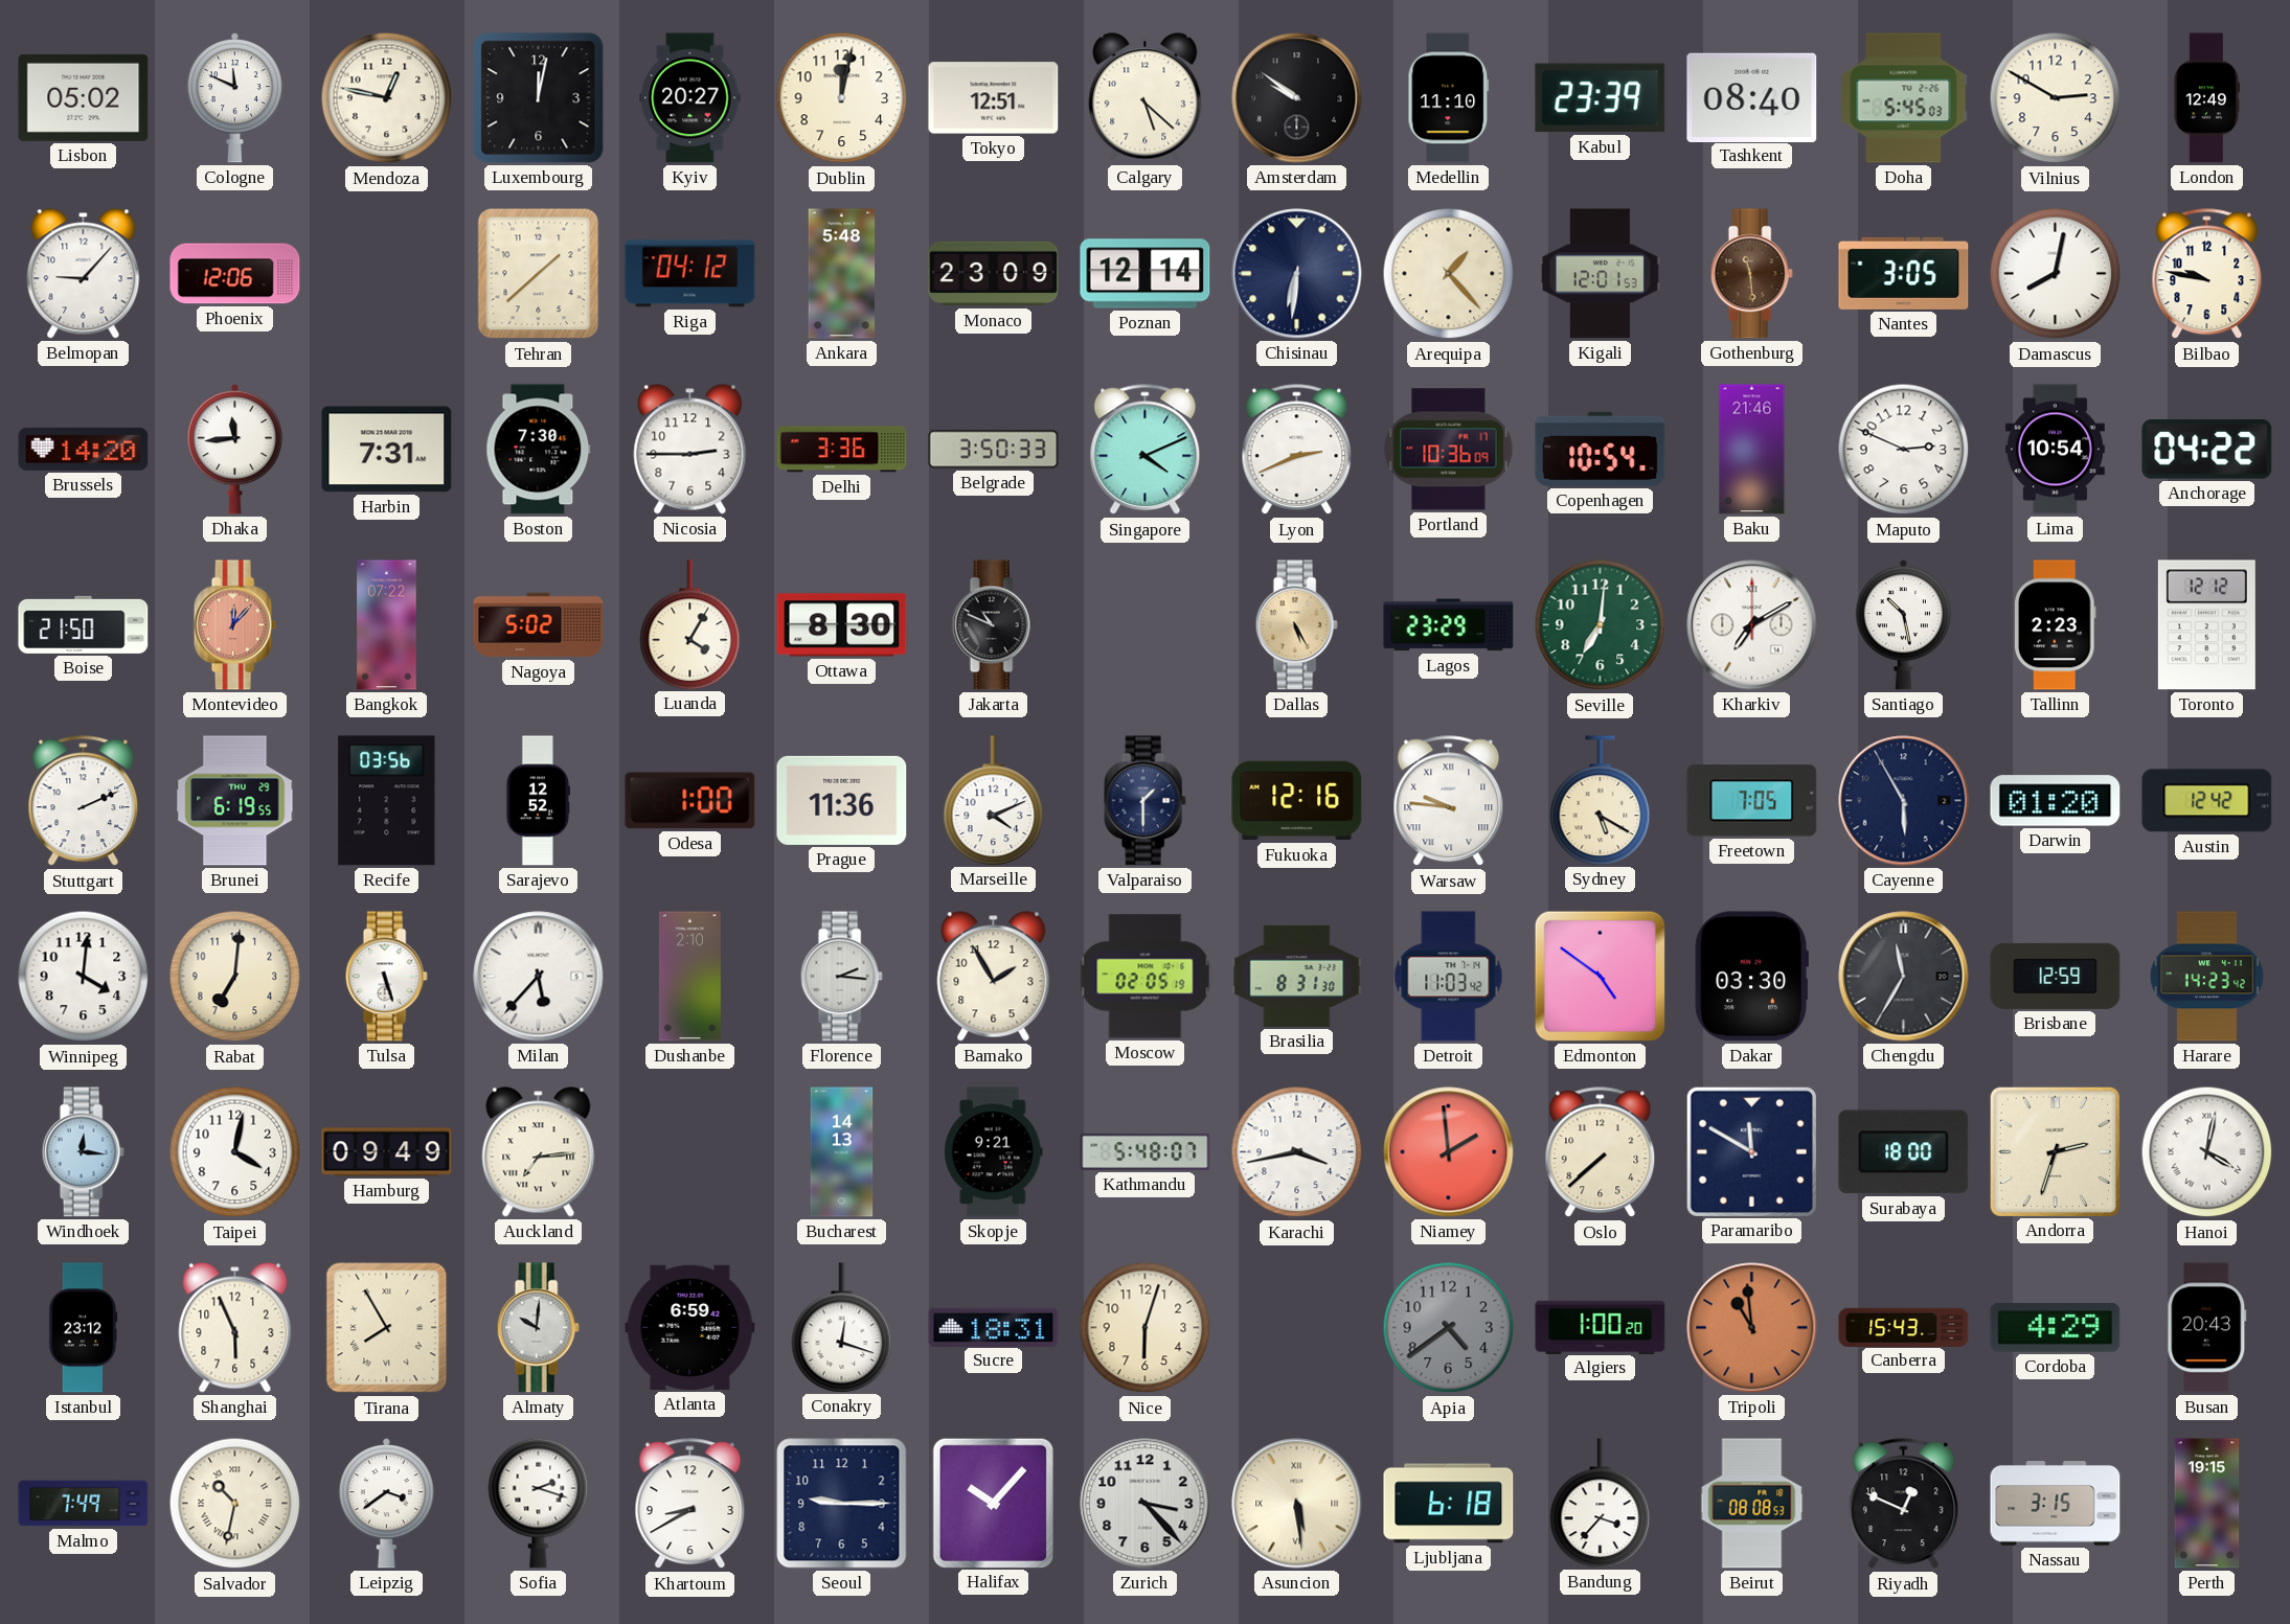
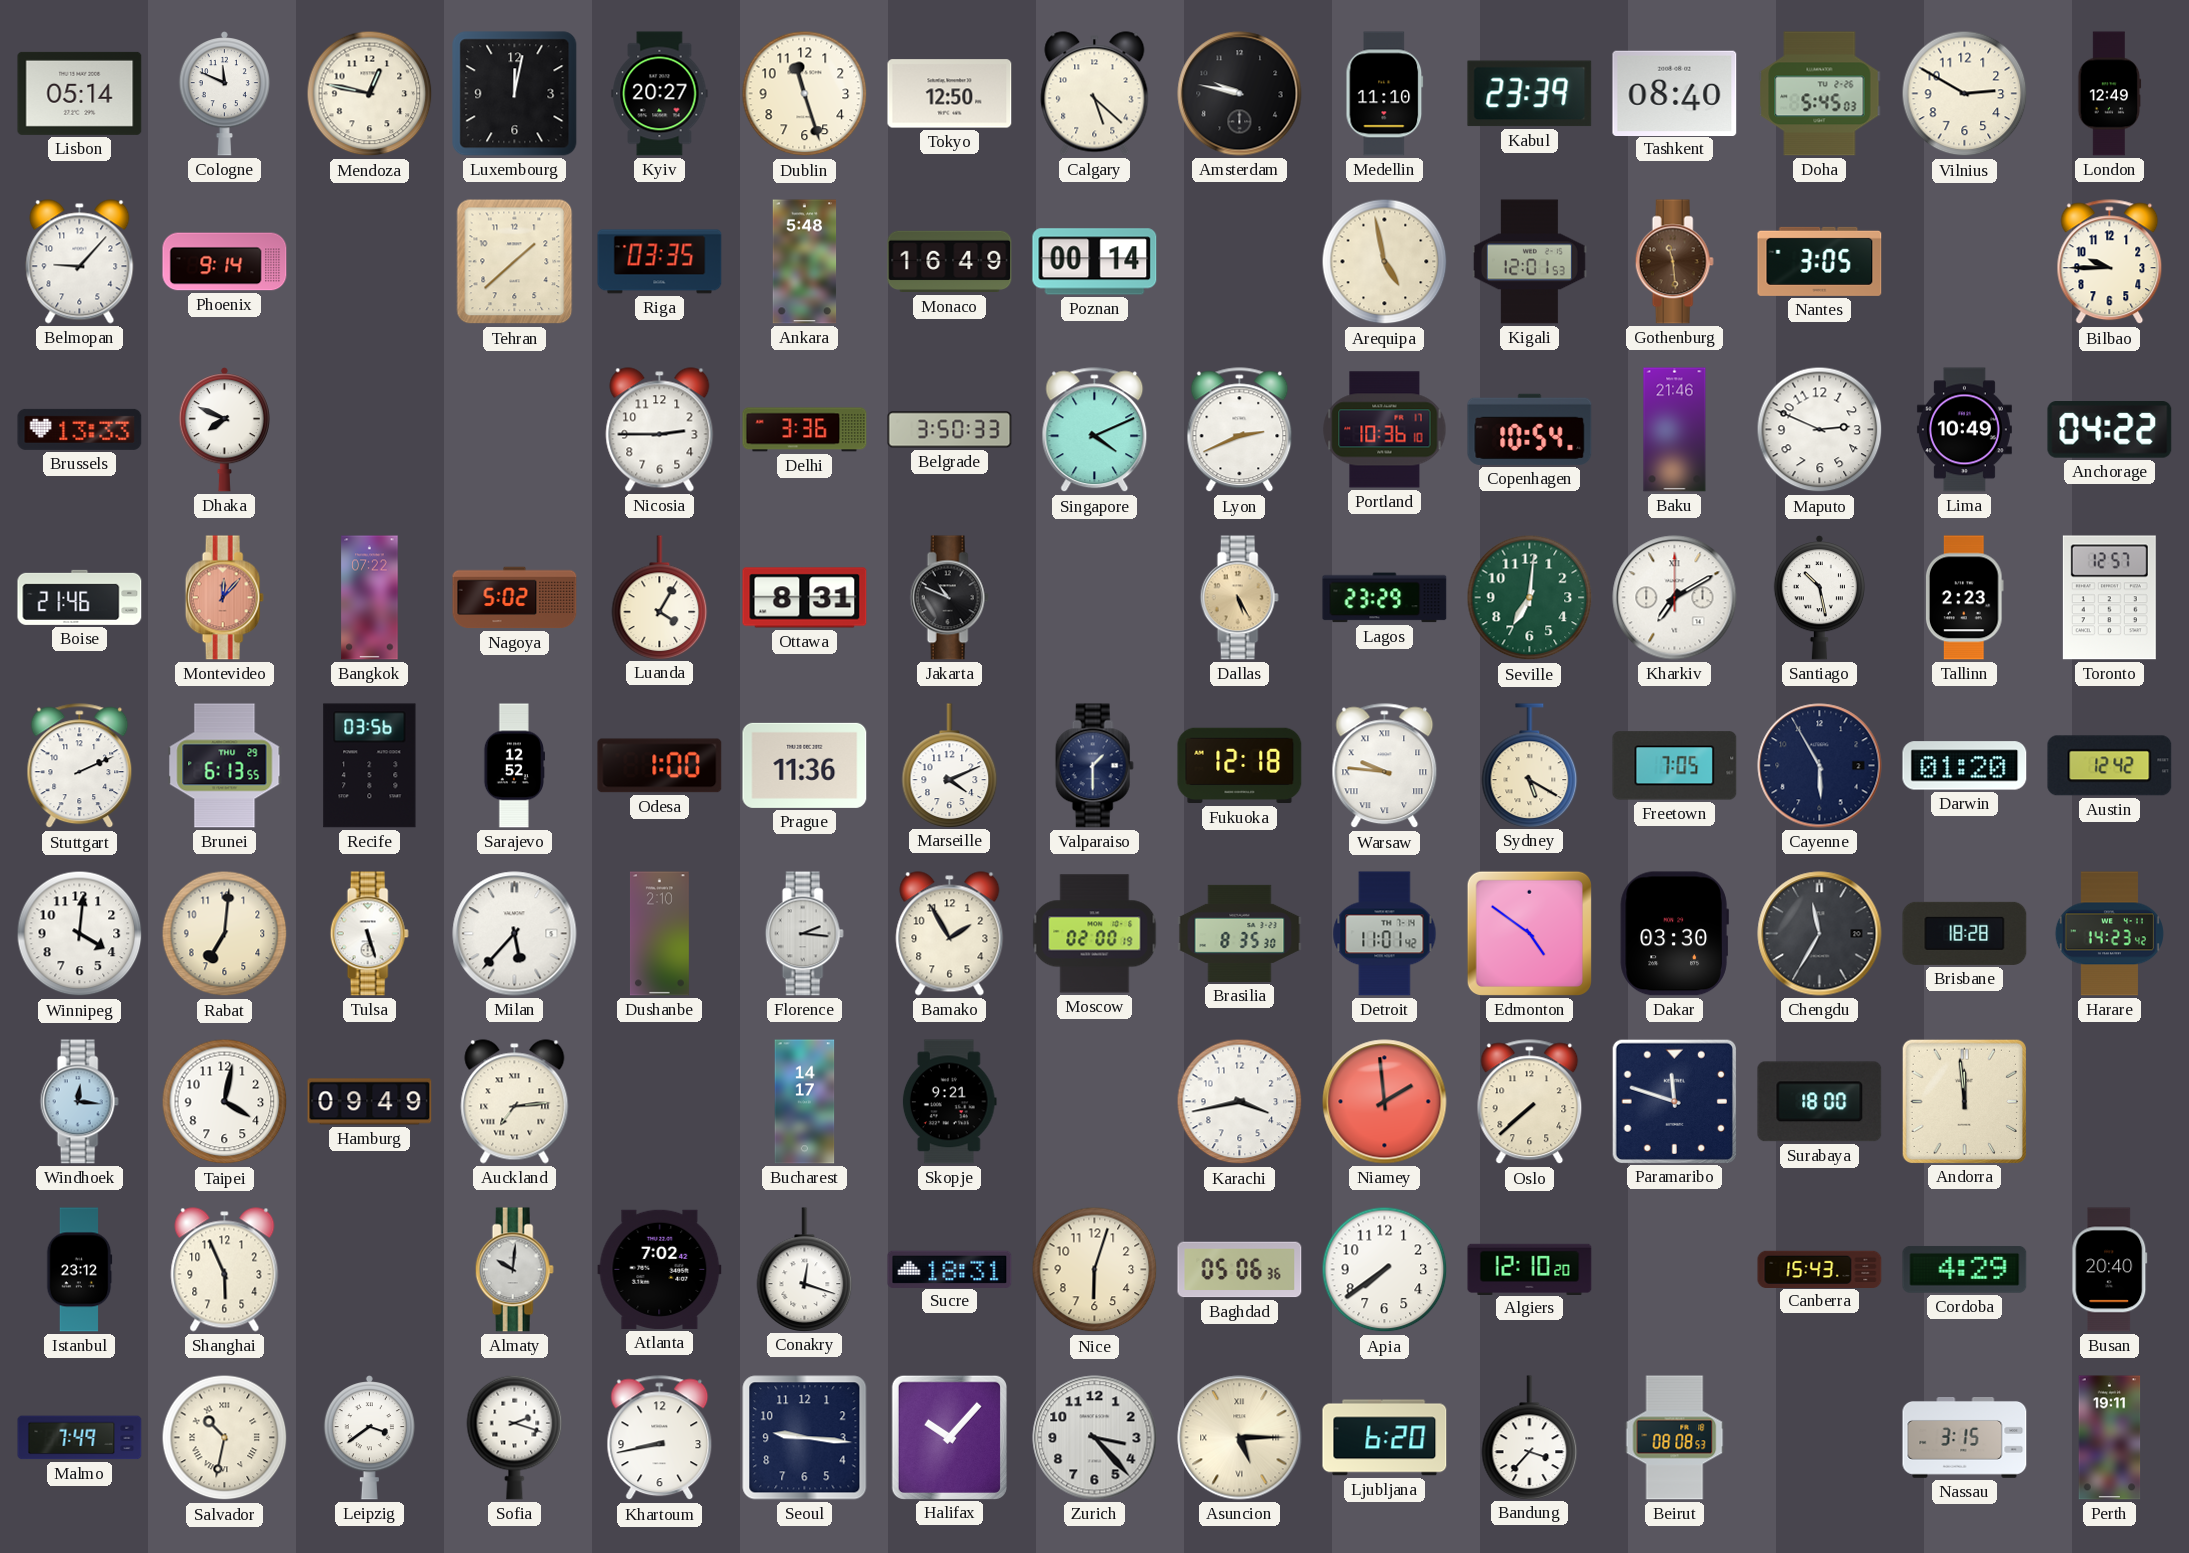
Lisbon: 05:02 -> 05:14 (80, 93)
Dublin: 12:02 -> 11:27 (805, 94)
Tokyo: 12:51 -> 12:50 (950, 94)
Amsterdam: 9:51 -> 9:47 (1240, 94)
Phoenix: 12:06 -> 9:14 (225, 262)
Riga: 04:12 -> 03:35 (660, 262)
Monaco: 23:09 -> 16:49 (950, 262)
Poznan: 12:14 -> 00:14 (1095, 262)
Chisinau: 6:31 -> none (1297, 274)
Arequipa: 1:23 -> 4:58 (1385, 262)
Damascus: 8:02 -> none (2056, 274)
Bilbao: 9:47 -> 9:45 (2110, 262)
Brussels: 14:20 -> 13:33 (80, 429)
Dhaka: 11:44 -> 7:49 (224, 430)
Harbin: 7:31 -> none (387, 450)
Boston: 7:30 -> none (539, 450)
Portland: 10:36:09 -> 10:36:10 (1385, 430)
Lima: 10:54 -> 10:49 (1964, 430)
Boise: 21:50 -> 21:46 (80, 597)
Ottawa: 8:30 -> 8:31 (805, 598)
Toronto: 12:12 -> 12:57 (2109, 598)
Brunei: 6:19 -> 6:13 (225, 766)
Fukuoka: 12:16 -> 12:18 (1240, 766)
Moscow: 02:05 -> 02:00 (1095, 934)
Brasilia: 8:31 -> 8:35 (1240, 933)
Detroit: 11:03 -> 11:01 (1385, 934)
Brisbane: 12:59 -> 18:28 (1965, 933)
Bucharest: 14:13 -> 14:17 (805, 1102)
Kathmandu: 5:48 -> none (1146, 1151)
Paramaribo: 11:50 -> 11:48 (1674, 1101)
Andorra: 2:33 -> 11:59 (1964, 1101)
Hanoi: 4:02 -> none (2207, 1152)
Tirana: 7:55 -> none (387, 1328)
Atlanta: 6:59 -> 7:02 (660, 1269)
Baghdad: none -> 05:06 (1240, 1270)
Apia: 4:39 -> 7:39 (1385, 1270)
Apia dial: grey -> white (1385, 1270)
Algiers: 1:00 -> 12:10 (1530, 1269)
Tripoli: 10:59 -> none (1752, 1328)
Busan: 20:43 -> 20:40 (2110, 1270)
Khartoum: 8:40 -> 8:43 (660, 1438)
Seoul: 9:15 -> 9:16 (805, 1438)
Asuncion: 5:29 -> 5:15 (1240, 1438)
Ljubljana: 6:18 -> 6:20 (1385, 1438)
Riyadh: 12:49 -> none (1904, 1504)
Perth: 19:15 -> 19:11 (2110, 1438)
